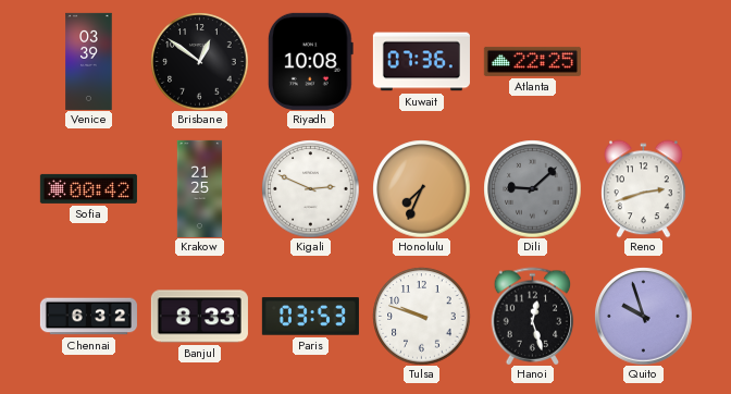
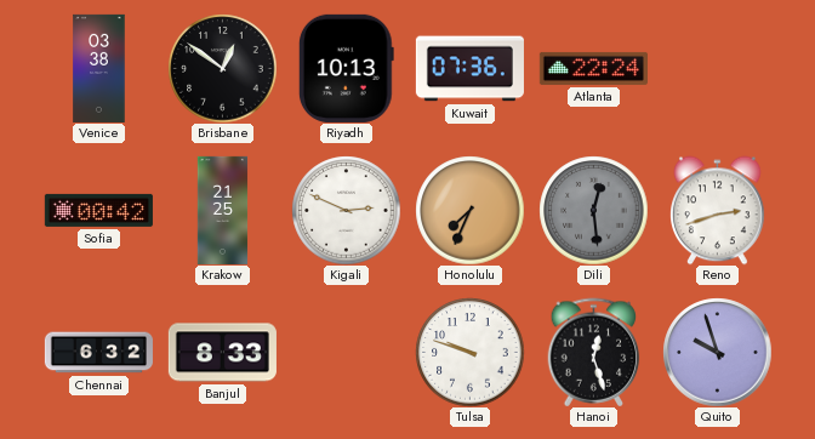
Venice: 03:39 -> 03:38 (99, 68)
Riyadh: 10:08 -> 10:13 (346, 68)
Atlanta: 22:25 -> 22:24 (593, 68)
Dili: 9:08 -> 12:29 (593, 210)
Paris: 03:53 -> none (310, 317)
